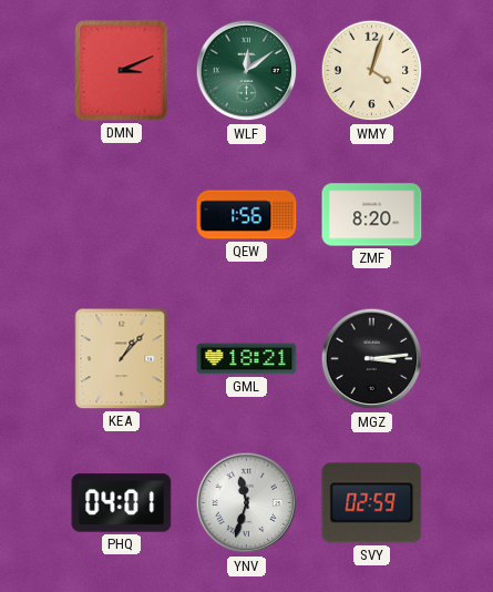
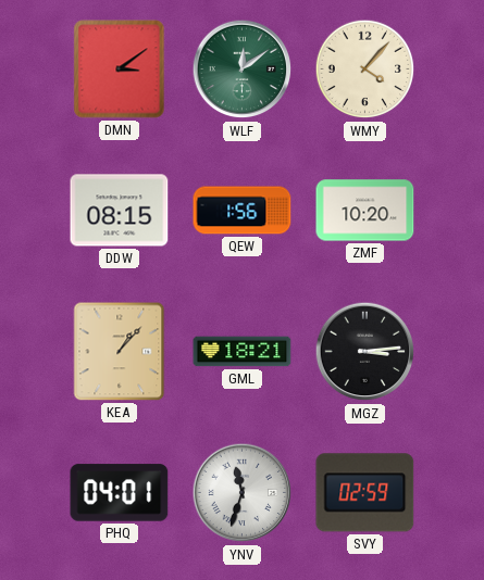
DMN: 3:11 -> 3:09 (120, 70)
WMY: 4:03 -> 4:07 (365, 70)
DDW: none -> 08:15 (120, 211)
ZMF: 8:20 -> 10:20 (365, 211)
